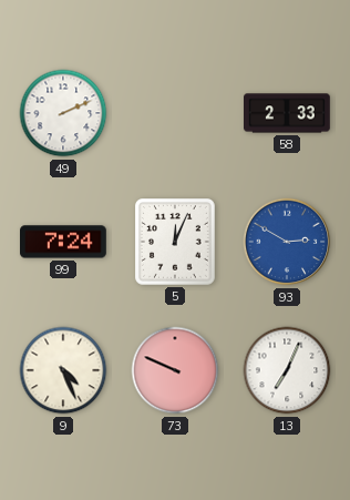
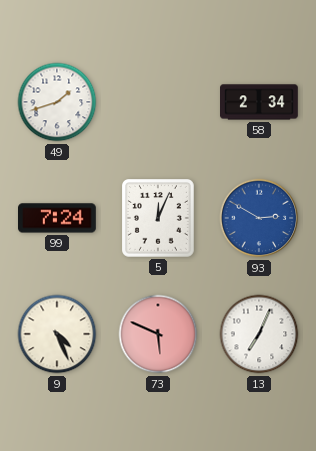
49: 2:11 -> 1:42 (57, 102)
58: 2:33 -> 2:34 (259, 102)
73: 9:49 -> 5:49 (158, 334)
